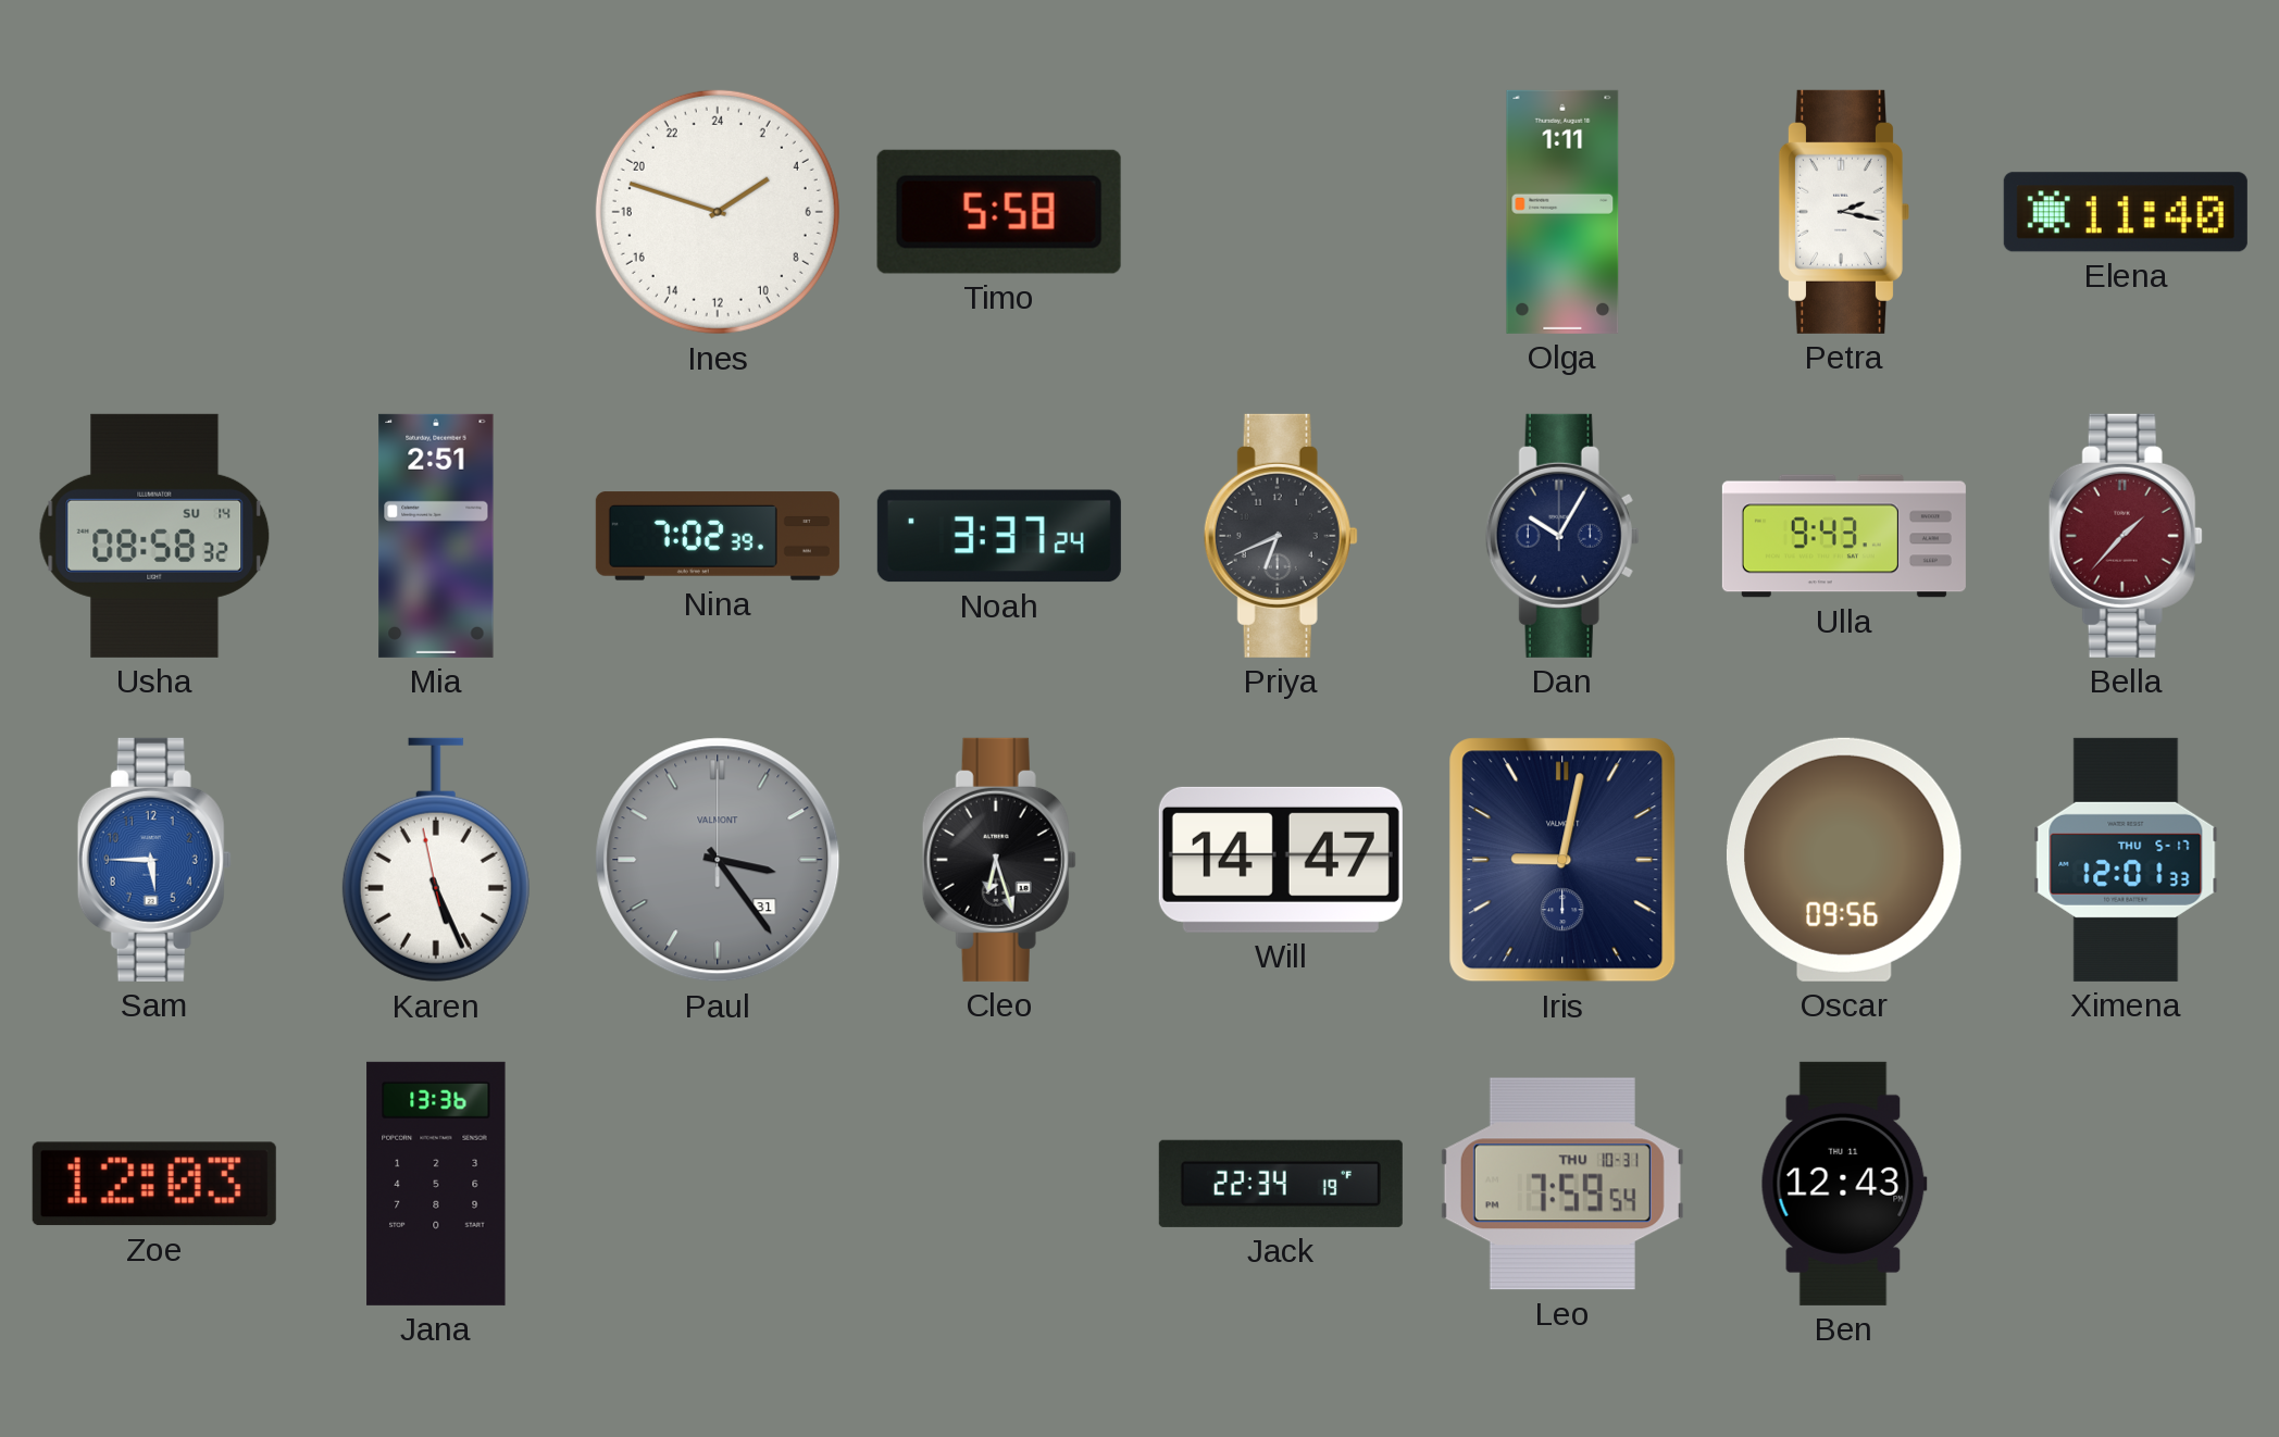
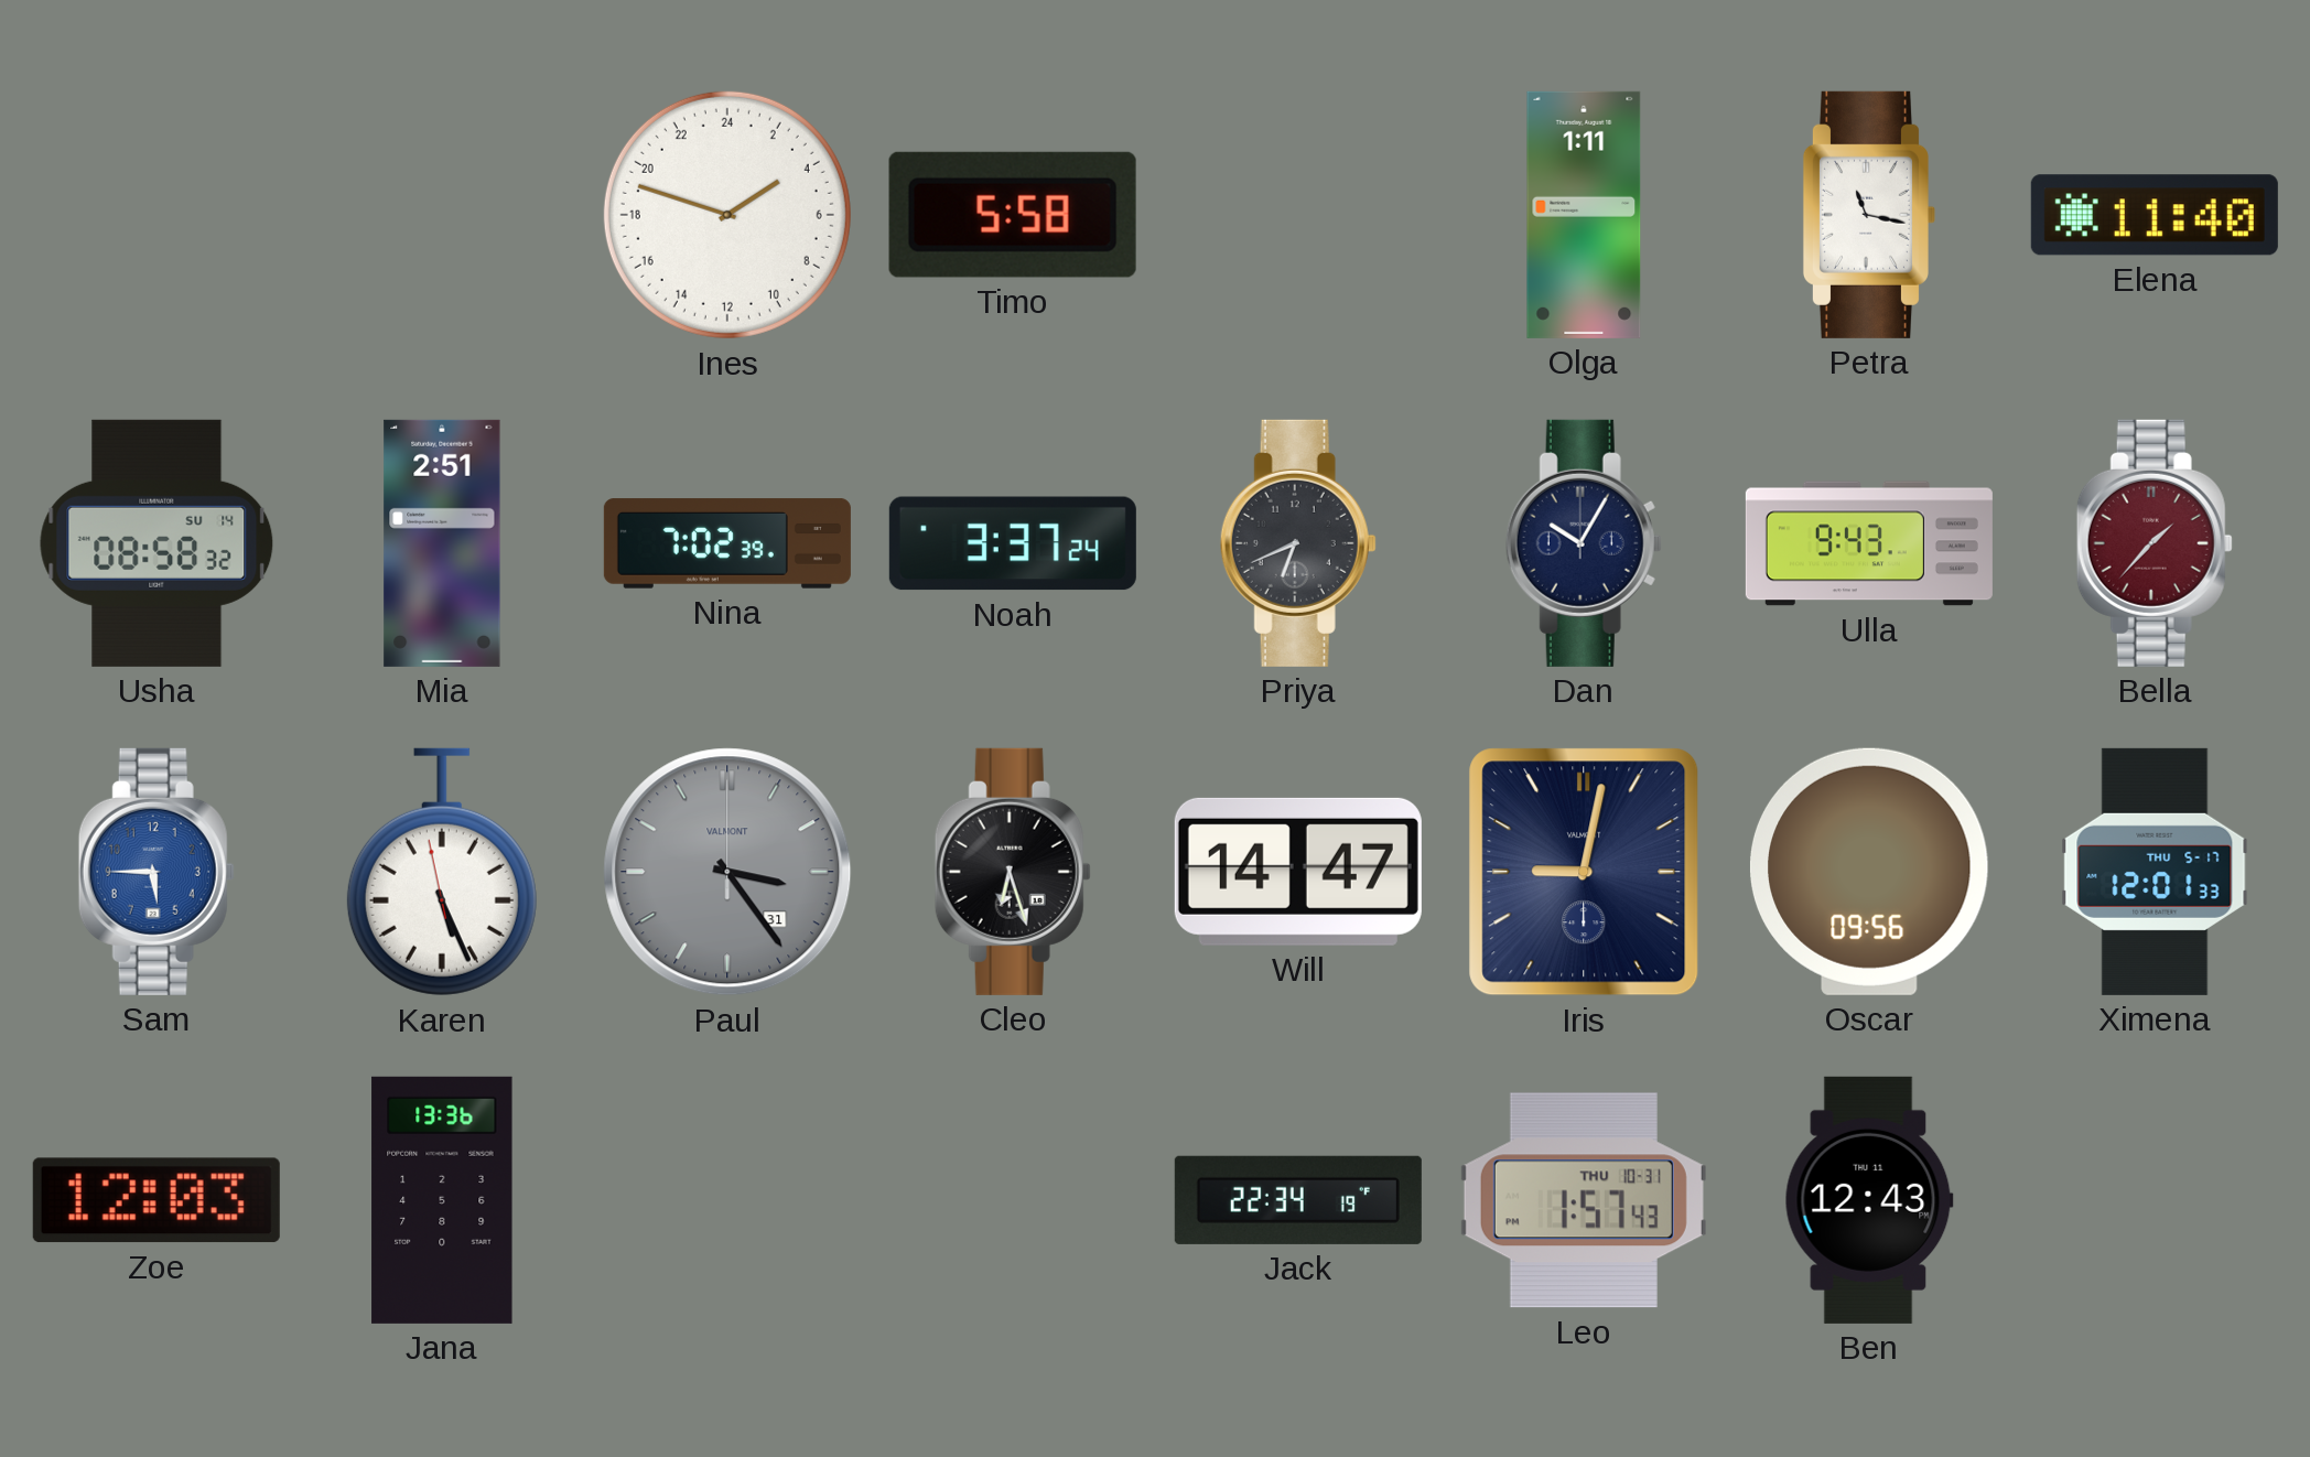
Petra: 2:17 -> 11:17 (1869, 215)
Leo: 7:59 -> 1:57 (1584, 1200)
